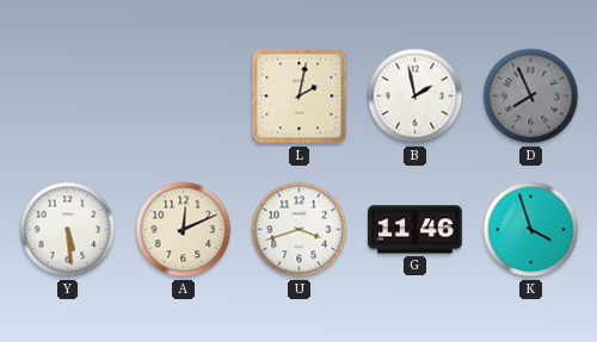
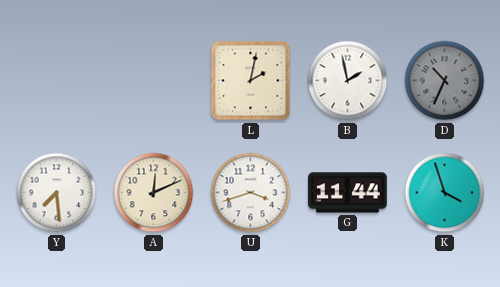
D: 7:56 -> 10:34 (445, 81)
Y: 5:29 -> 7:29 (57, 193)
G: 11:46 -> 11:44 (348, 193)
